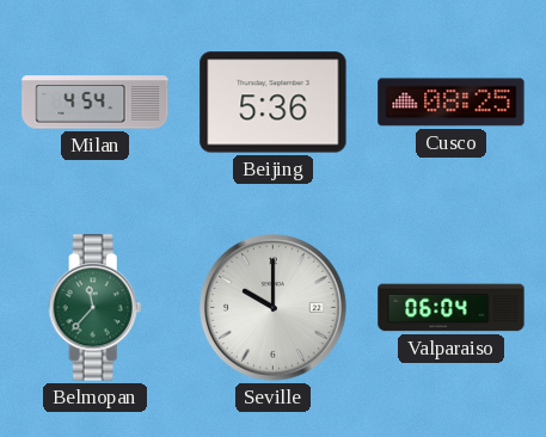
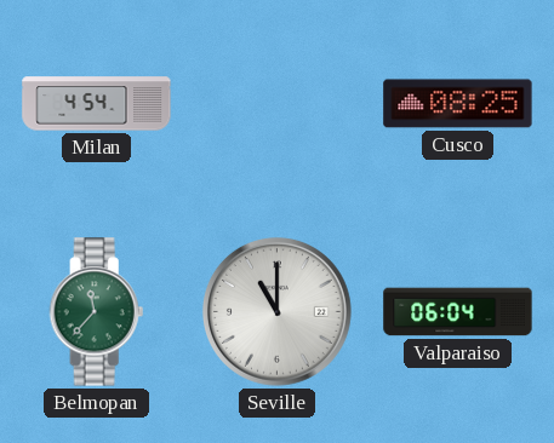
Beijing: 5:36 -> none (274, 103)
Seville: 10:00 -> 11:00 (276, 311)
